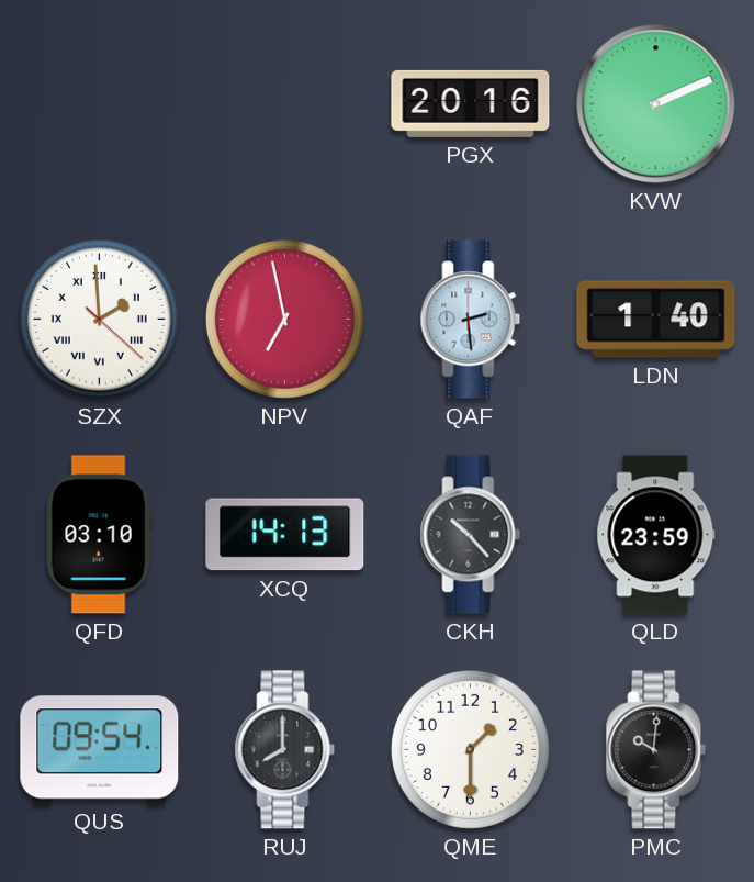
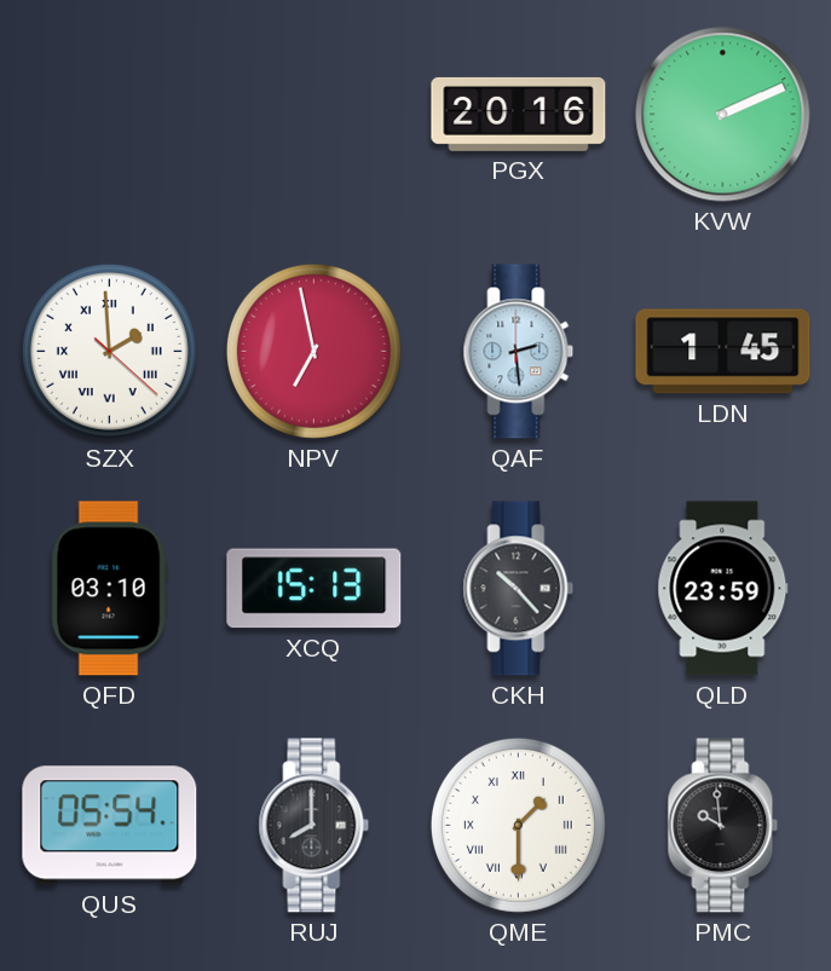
LDN: 1:40 -> 1:45 (723, 352)
XCQ: 14:13 -> 15:13 (314, 589)
QUS: 09:54 -> 05:54 (110, 826)
QME numerals: Arabic -> Roman (518, 825)
PMC: 10:01 -> 9:59 (723, 826)
